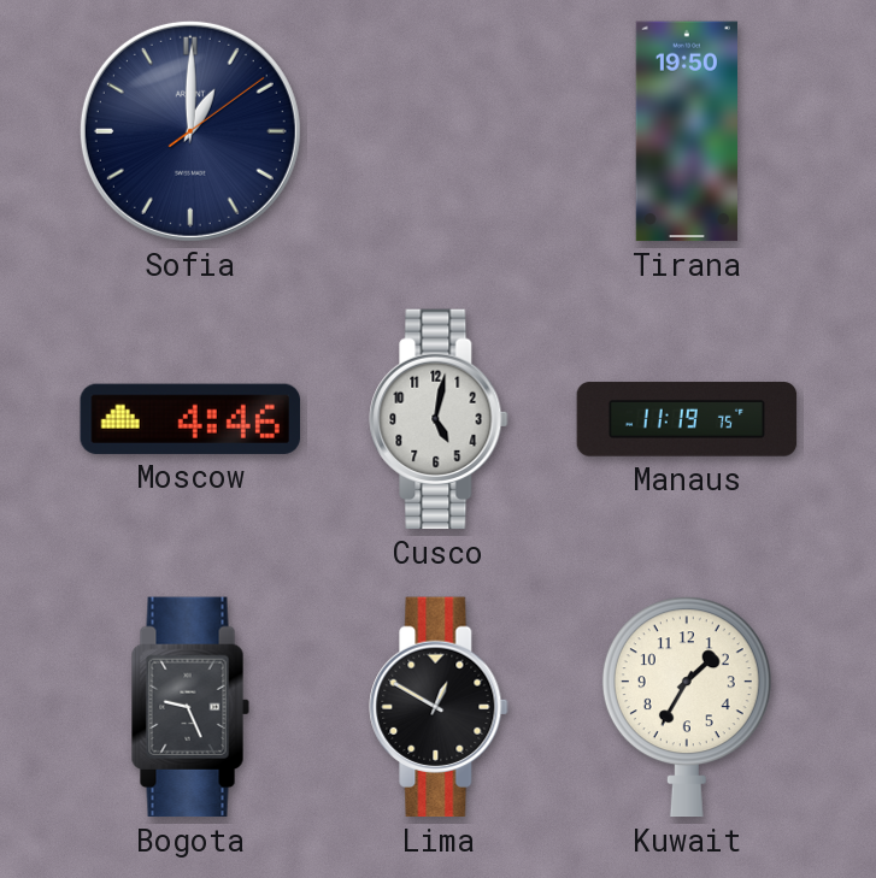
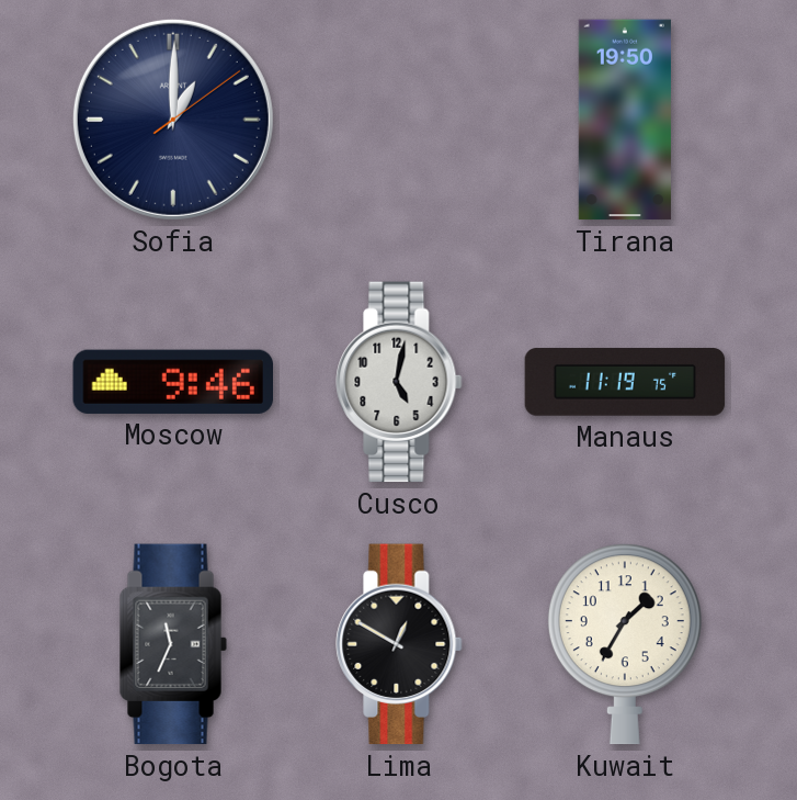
Moscow: 4:46 -> 9:46 (172, 382)
Bogota: 9:26 -> 11:34 (173, 644)
